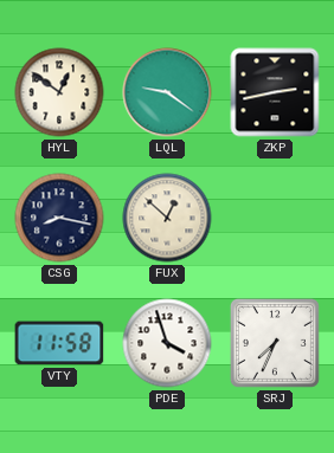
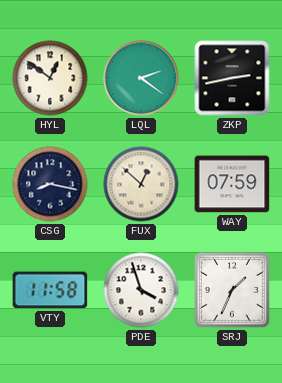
LQL: 9:21 -> 2:21 (141, 78)
WAY: none -> 07:59 (232, 184)
SRJ: 7:34 -> 1:34 (232, 290)
